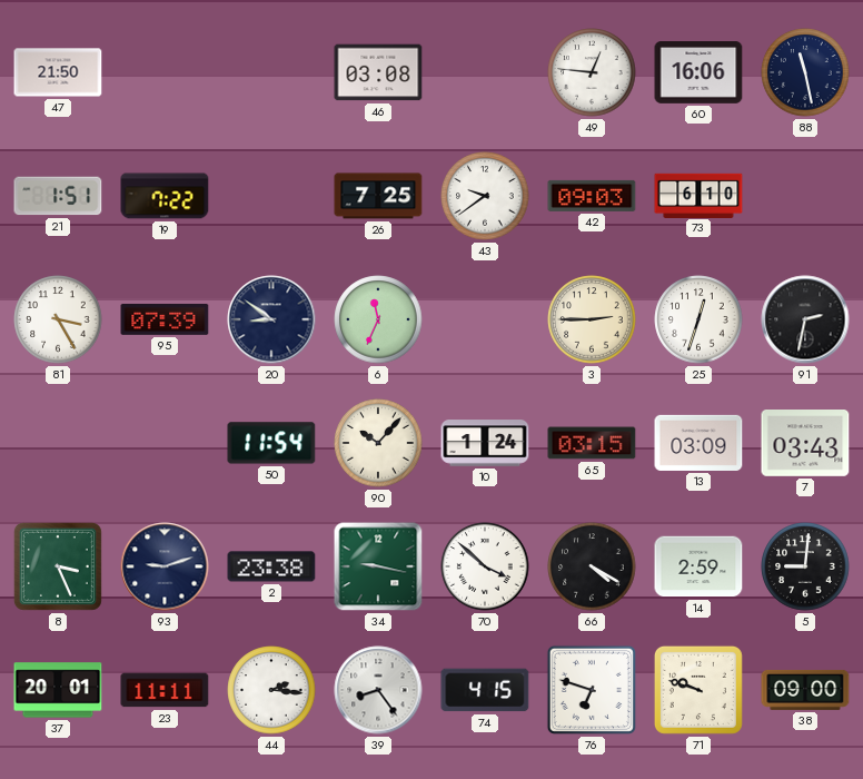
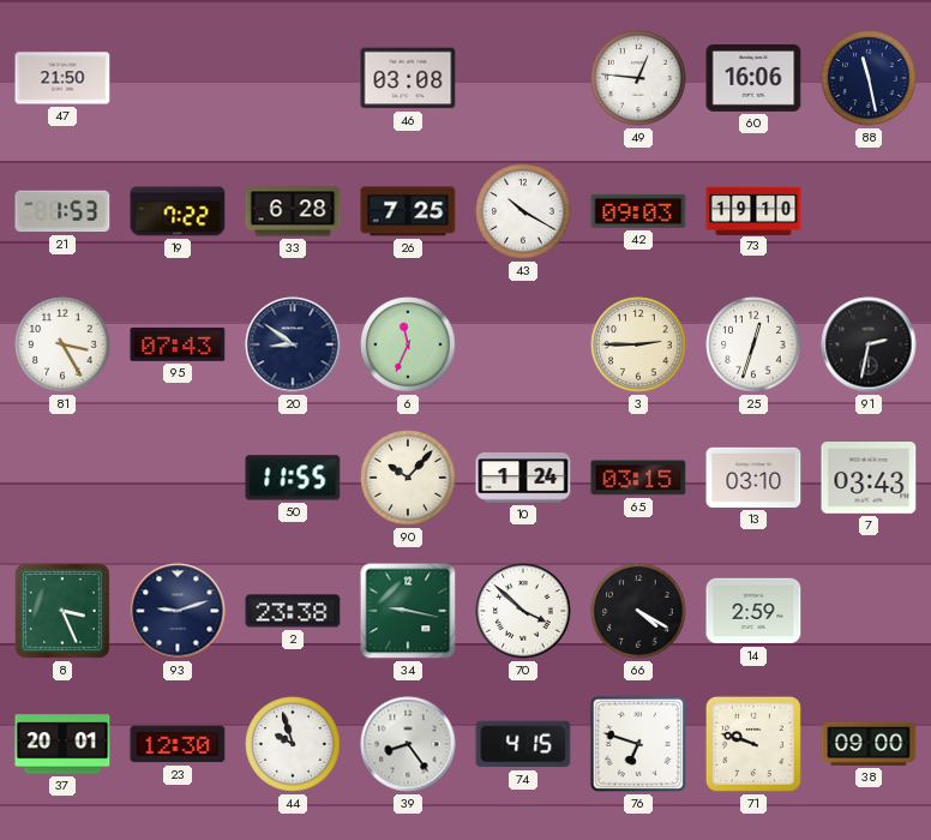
21: 1:51 -> 1:53 (62, 211)
33: none -> 6:28 (293, 211)
43: 9:39 -> 10:20 (523, 211)
73: 6:10 -> 19:10 (753, 210)
95: 07:39 -> 07:43 (178, 344)
50: 11:54 -> 11:55 (293, 478)
13: 03:09 -> 03:10 (753, 478)
5: 9:01 -> none (805, 566)
23: 11:11 -> 12:30 (178, 744)
44: 2:16 -> 9:57 (293, 744)
